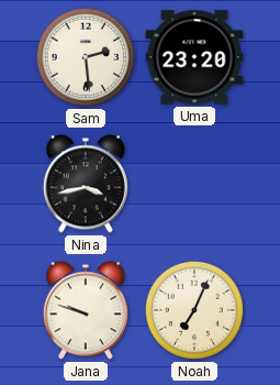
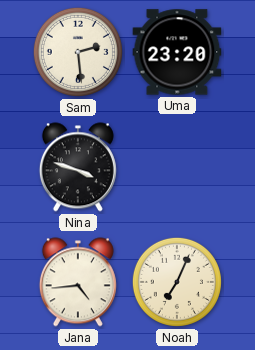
Nina: 3:43 -> 3:48 (78, 167)
Jana: 9:48 -> 4:44 (78, 282)
